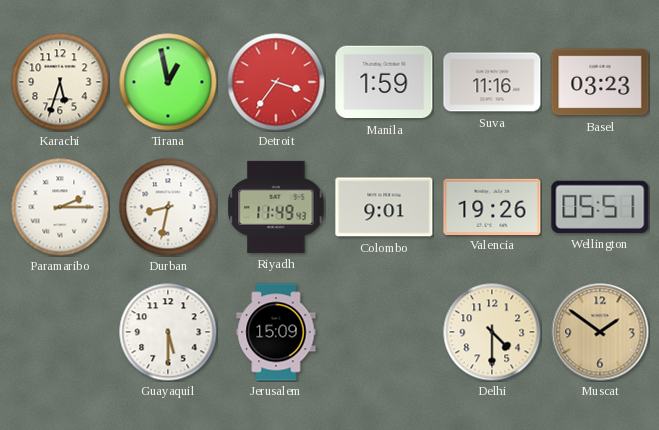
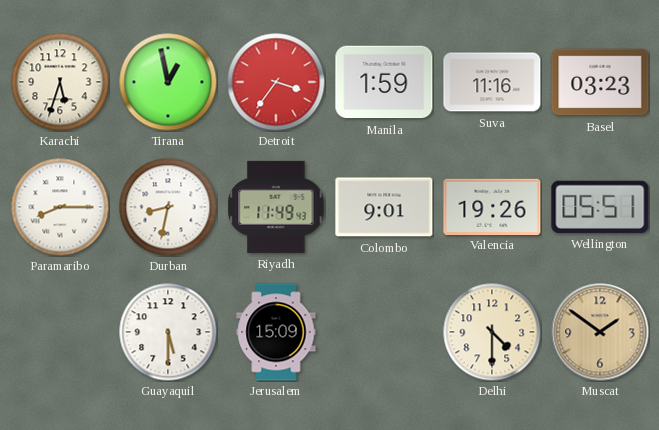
Paramaribo: 2:15 -> 8:15 (60, 207)
